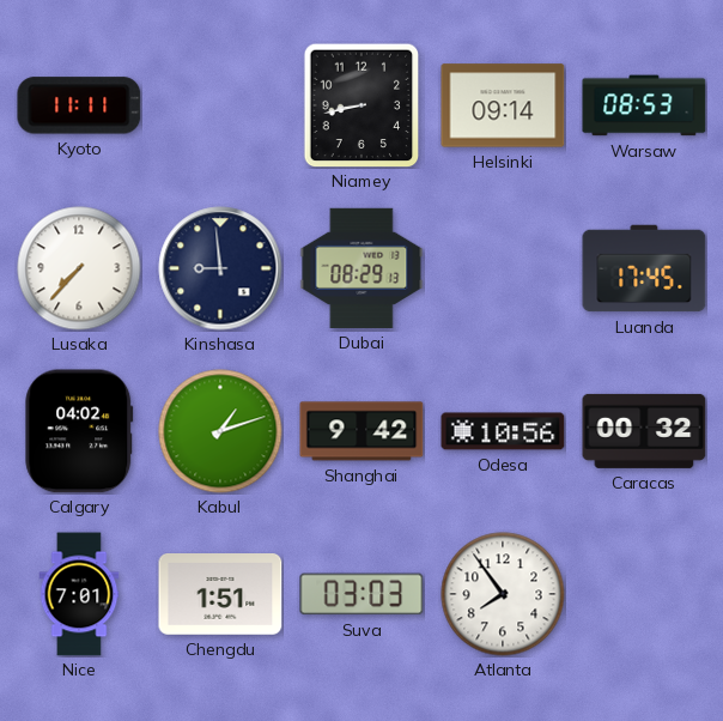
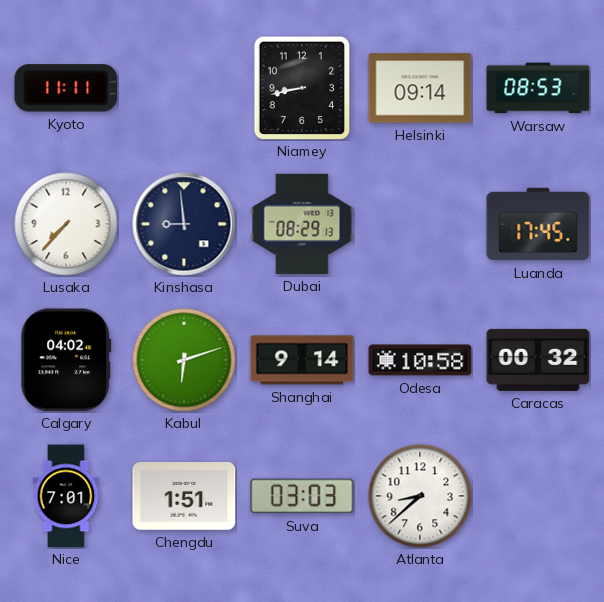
Kabul: 1:12 -> 6:12 (184, 360)
Shanghai: 9:42 -> 9:14 (302, 360)
Odesa: 10:56 -> 10:58 (420, 360)
Atlanta: 7:54 -> 8:38 (420, 496)
